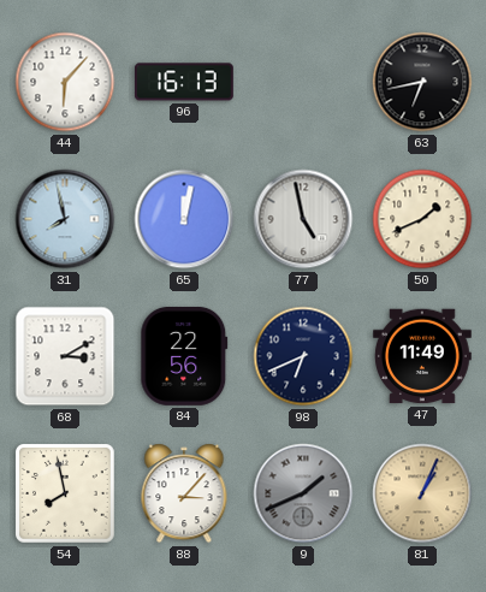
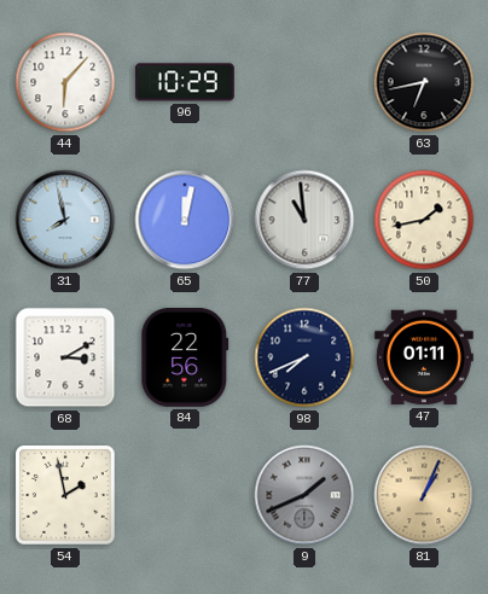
96: 16:13 -> 10:29 (185, 82)
77: 4:58 -> 10:59 (304, 220)
50: 1:41 -> 1:43 (424, 220)
98: 6:41 -> 7:41 (304, 357)
47: 11:49 -> 01:11 (424, 357)
54: 7:58 -> 1:58 (66, 496)
88: 3:07 -> none (184, 493)
